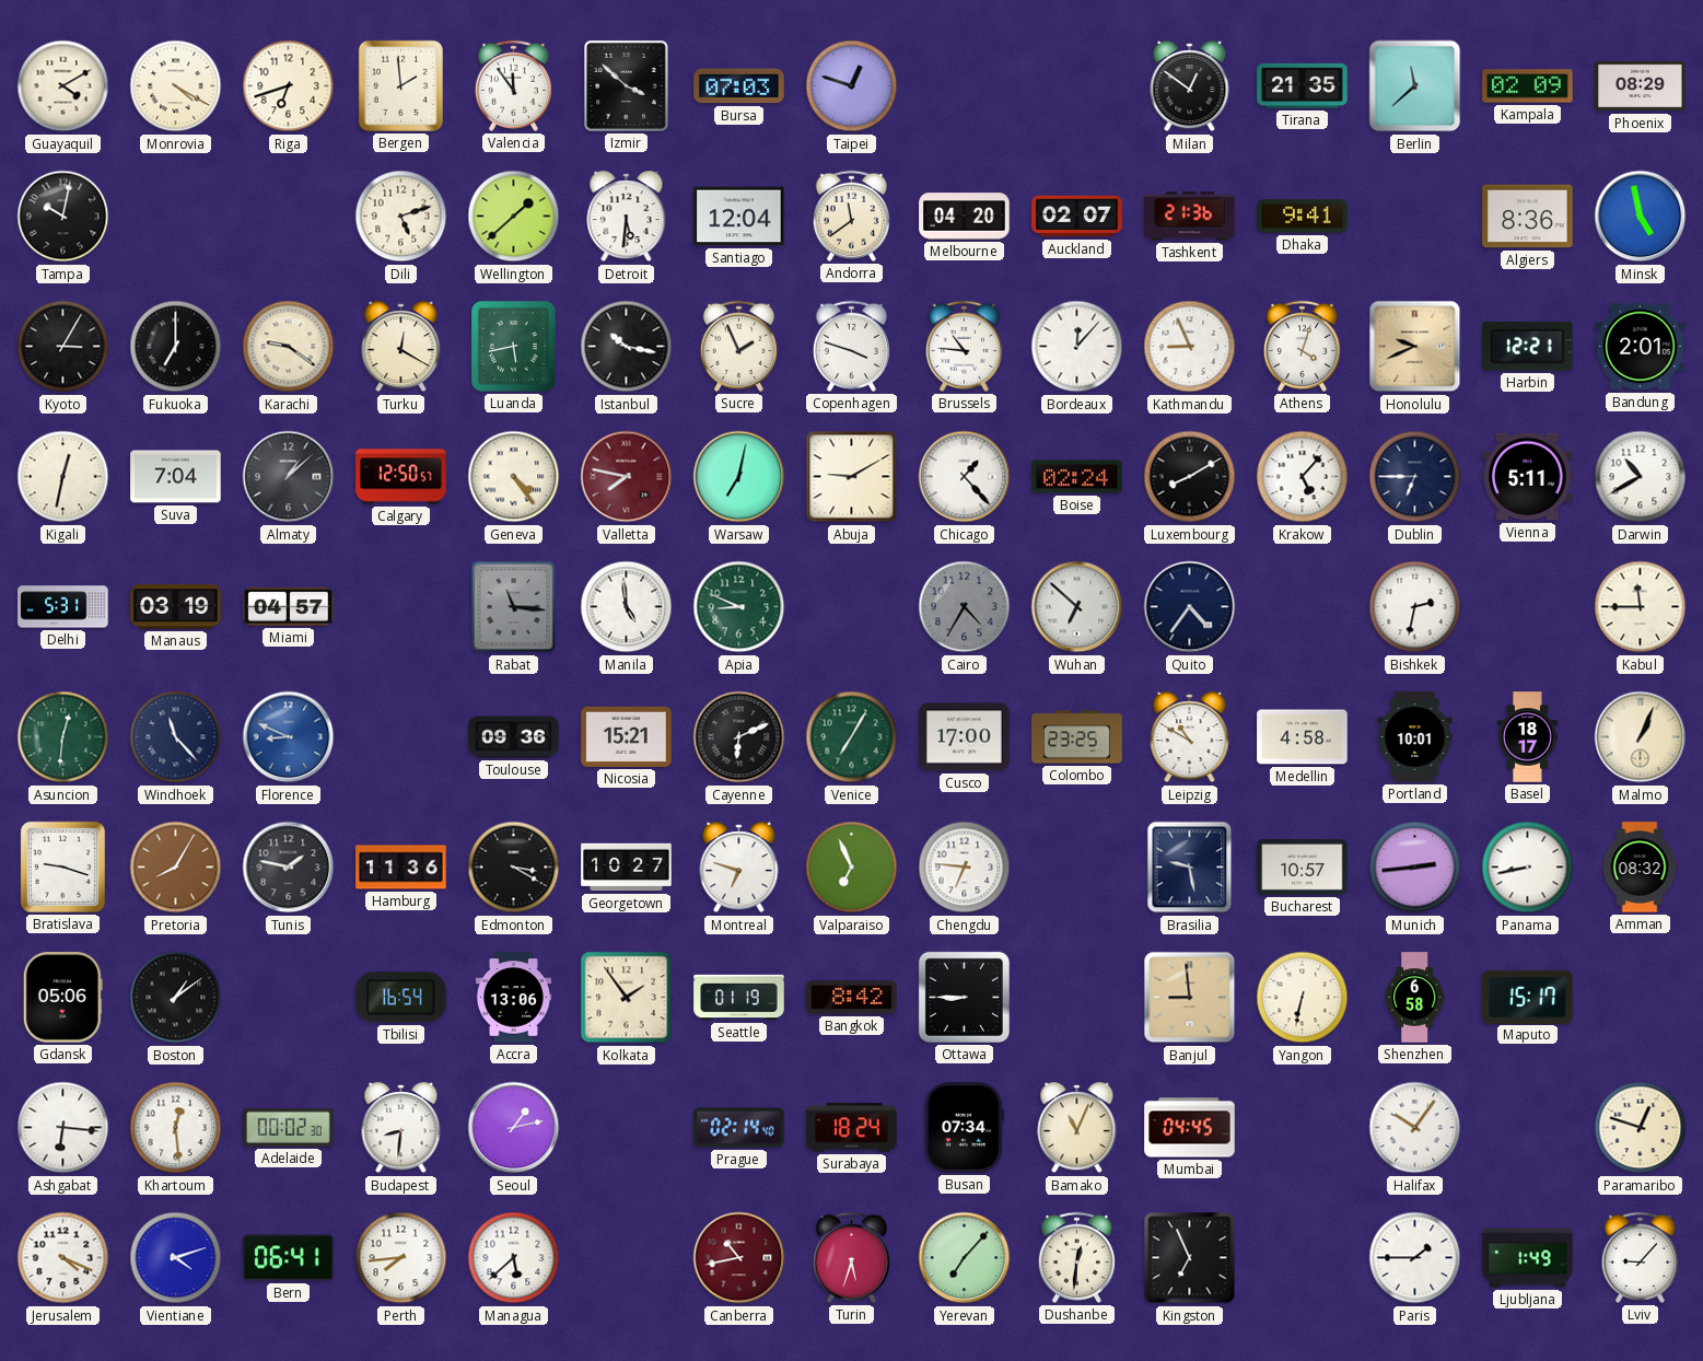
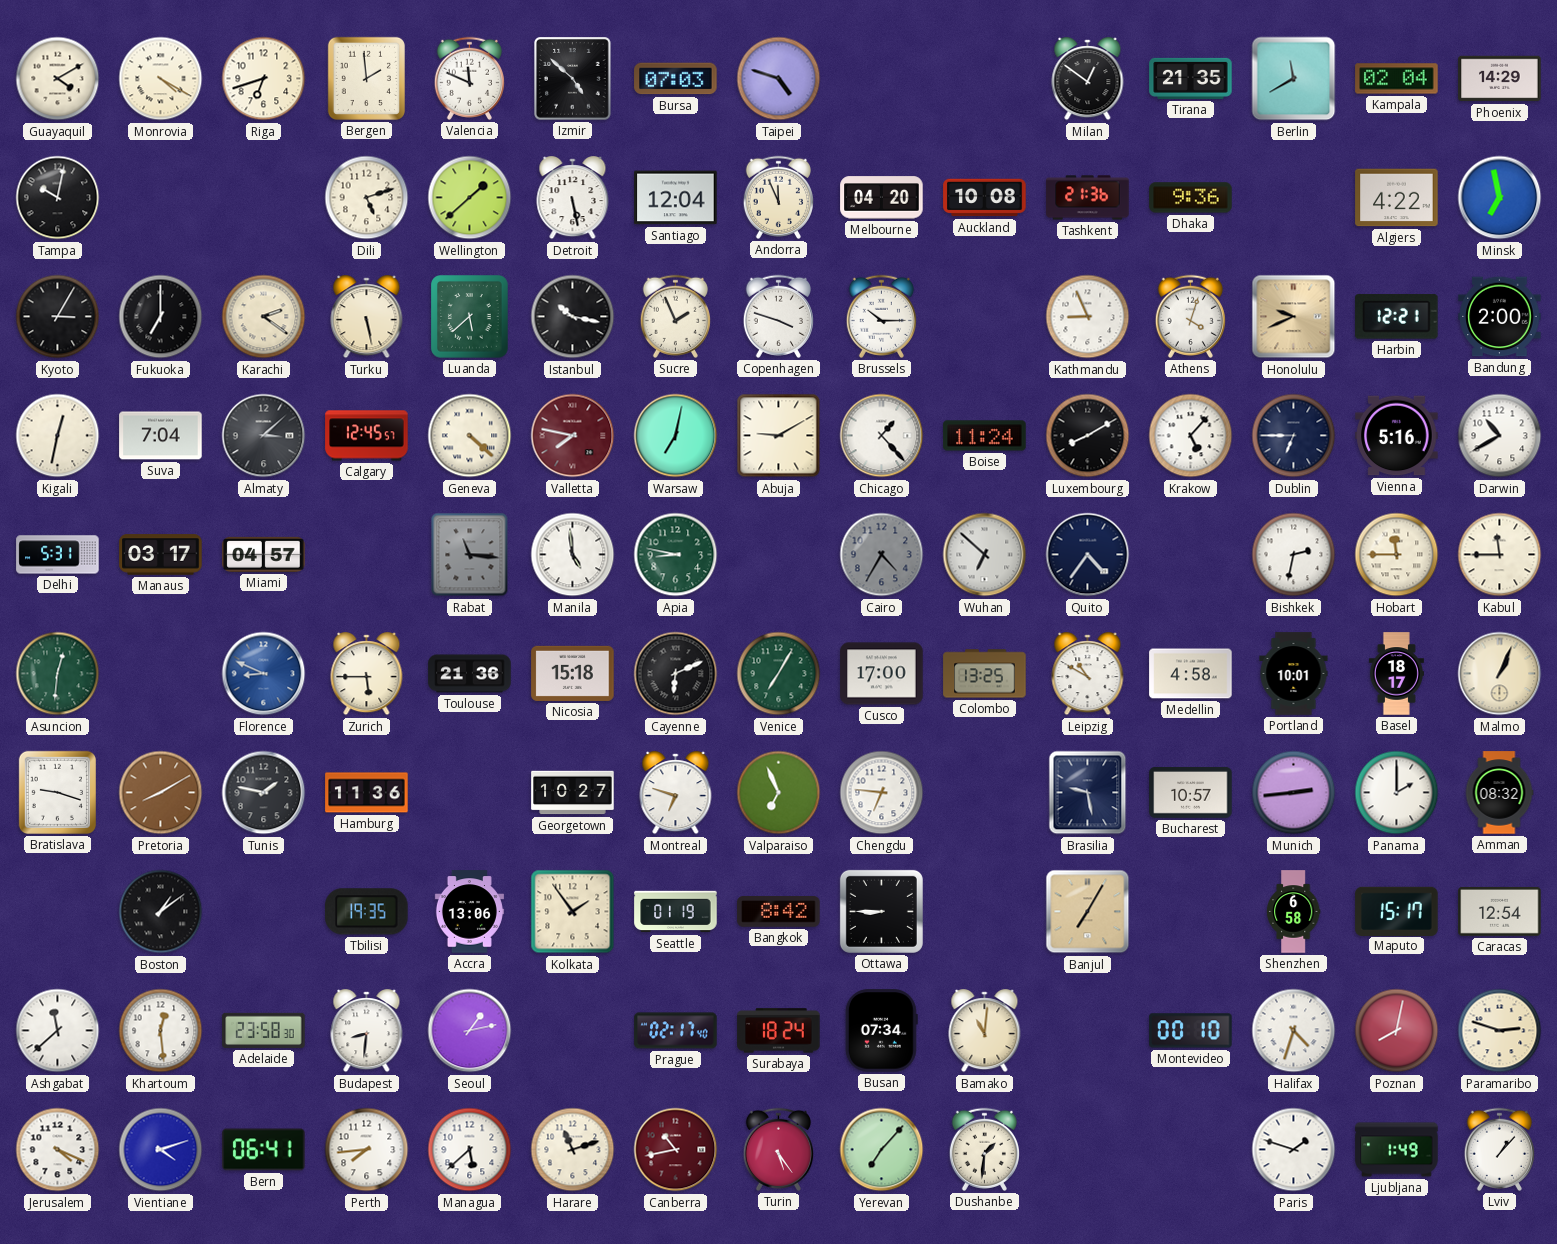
Valencia: 11:54 -> 11:49 (469, 78)
Izmir: 3:52 -> 4:52 (573, 79)
Taipei: 12:48 -> 4:48 (779, 79)
Berlin: 11:38 -> 11:40 (1294, 79)
Kampala: 02:09 -> 02:04 (1397, 79)
Phoenix: 08:29 -> 14:29 (1500, 79)
Detroit: 5:31 -> 5:28 (573, 198)
Andorra: 11:39 -> 11:56 (778, 197)
Auckland: 02:07 -> 10:08 (985, 198)
Dhaka: 9:41 -> 9:36 (1191, 198)
Algiers: 8:36 -> 4:22 (1397, 198)
Minsk: 4:58 -> 6:58 (1500, 198)
Karachi: 9:21 -> 2:21 (264, 317)
Turku: 12:20 -> 5:28 (367, 317)
Luanda: 5:43 -> 5:38 (470, 317)
Brussels: 10:46 -> 10:15 (881, 316)
Bordeaux: 12:07 -> none (1077, 347)
Bandung: 2:01 -> 2:00 (1500, 317)
Almaty: 1:08 -> 3:08 (264, 436)
Calgary: 12:50 -> 12:45 (367, 436)
Geneva: 4:24 -> 4:22 (470, 436)
Boise: 02:24 -> 11:24 (985, 436)
Vienna: 5:11 -> 5:16 (1397, 436)
Manaus: 03:19 -> 03:17 (161, 555)
Apia: 8:49 -> 8:47 (676, 555)
Hobart: none -> 11:45 (1397, 555)
Windhoek: 11:23 -> none (176, 737)
Zurich: none -> 5:45 (367, 674)
Toulouse: 09:36 -> 21:36 (470, 674)
Nicosia: 15:21 -> 15:18 (573, 673)
Colombo: 23:25 -> 13:25 (985, 674)
Pretoria: 8:05 -> 8:10 (161, 793)
Edmonton: 3:20 -> none (514, 868)
Panama: 8:43 -> 2:00 (1397, 793)
Gdansk: 05:06 -> none (62, 998)
Tbilisi: 16:54 -> 19:35 (367, 912)
Banjul: 8:59 -> 7:05 (1088, 912)
Yangon: 6:32 -> none (1303, 998)
Caracas: none -> 12:54 (1500, 911)
Ashgabat: 6:16 -> 11:38 (58, 1031)
Adelaide: 00:02 -> 23:58 (264, 1030)
Prague: 02:14 -> 02:17 (676, 1031)
Bamako: 11:04 -> 11:01 (985, 1031)
Mumbai: 04:45 -> none (1190, 1128)
Montevideo: none -> 00:10 (1191, 1031)
Halifax: 10:06 -> 4:33 (1294, 1031)
Poznan: none -> 8:02 (1397, 1031)
Paramaribo: 12:48 -> 2:48 (1500, 1031)
Harare: none -> 11:12 (573, 1150)
Turin: 5:33 -> 5:24 (778, 1149)
Dushanbe: 12:31 -> 1:31 (984, 1149)
Kingston: 6:56 -> none (1190, 1258)
Paris: 1:45 -> 1:48 (1294, 1150)
Lviv: 9:07 -> 1:07 (1499, 1149)
